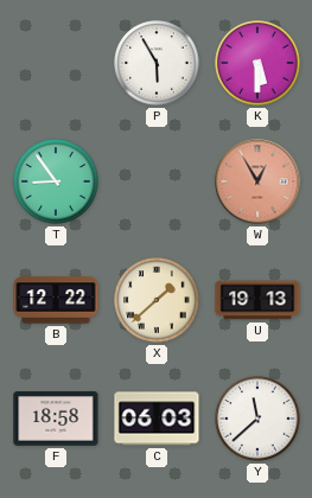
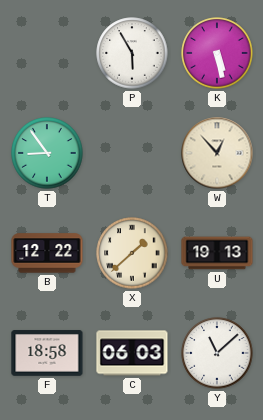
K: 5:30 -> 5:28 (217, 53)
W: 12:55 -> 12:53 (217, 153)
W dial: salmon -> cream (217, 153)
Y: 11:38 -> 11:08 (217, 353)
